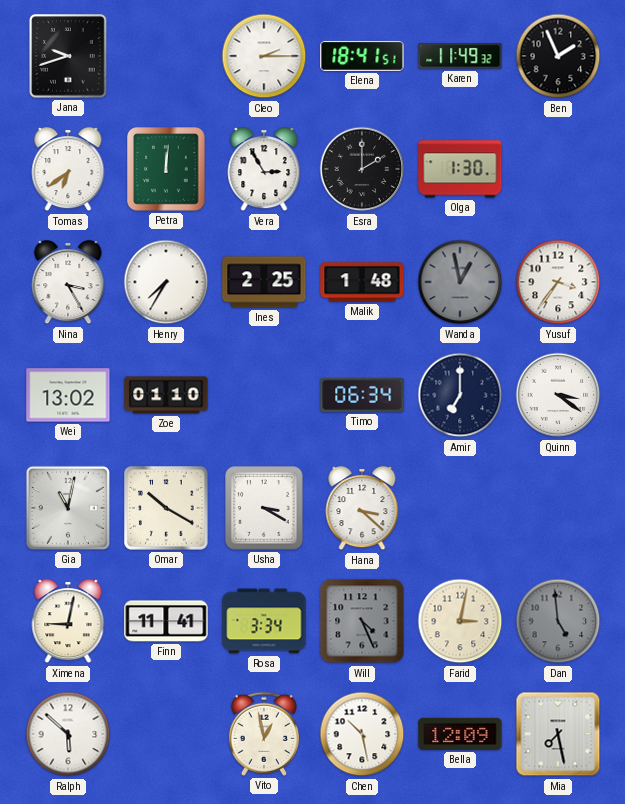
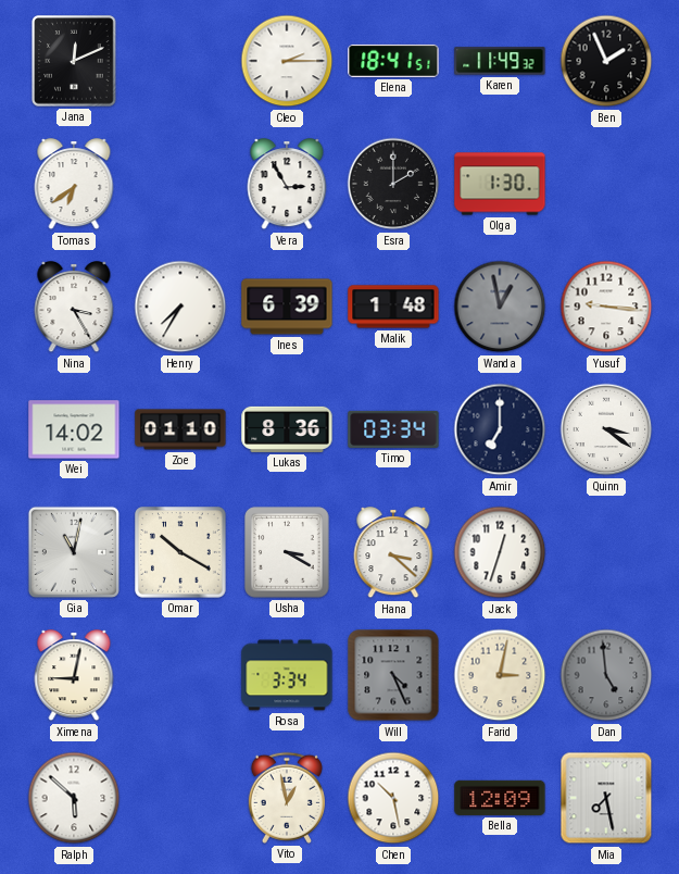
Jana: 9:42 -> 12:11 (74, 61)
Petra: 12:01 -> none (166, 169)
Ines: 2:25 -> 6:39 (287, 307)
Yusuf: 3:36 -> 9:16 (606, 307)
Wei: 13:02 -> 14:02 (74, 429)
Lukas: none -> 8:36 (287, 429)
Timo: 06:34 -> 03:34 (393, 429)
Jack: none -> 12:33 (500, 552)
Finn: 11:41 -> none (166, 621)
